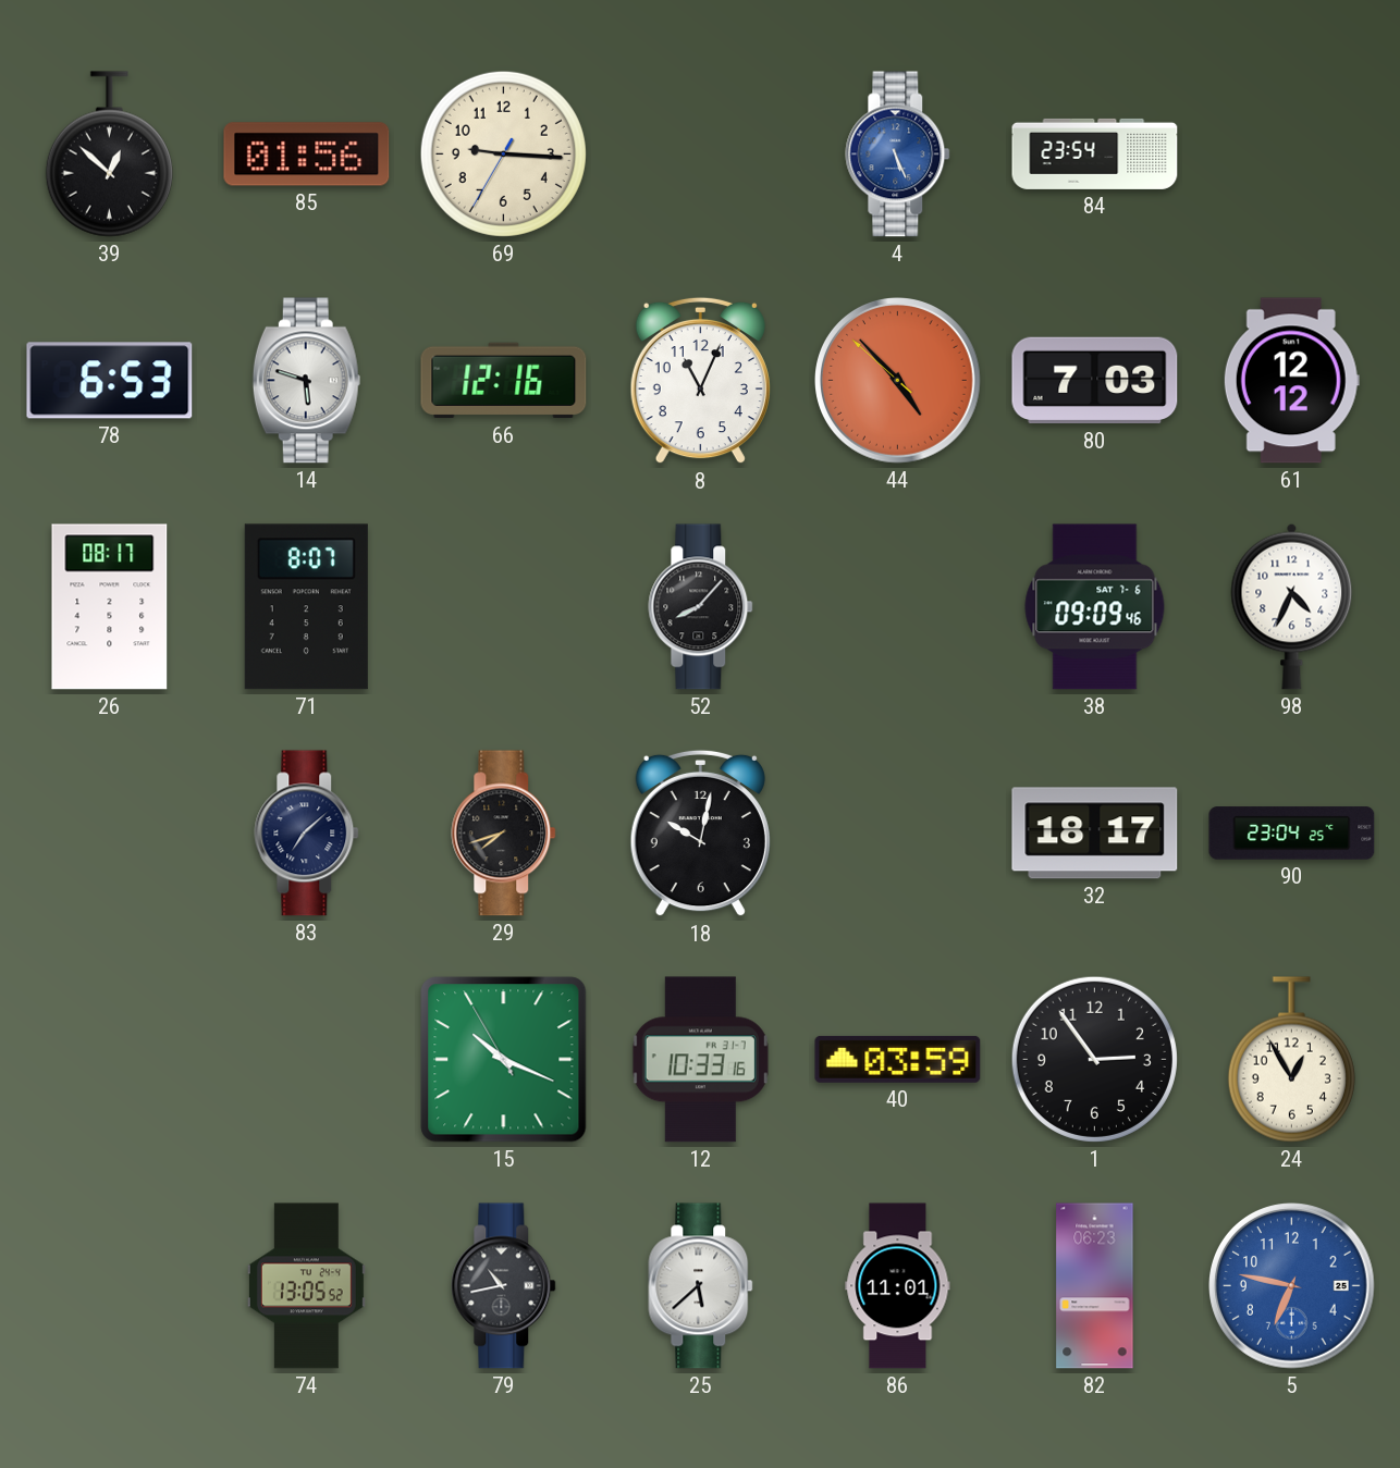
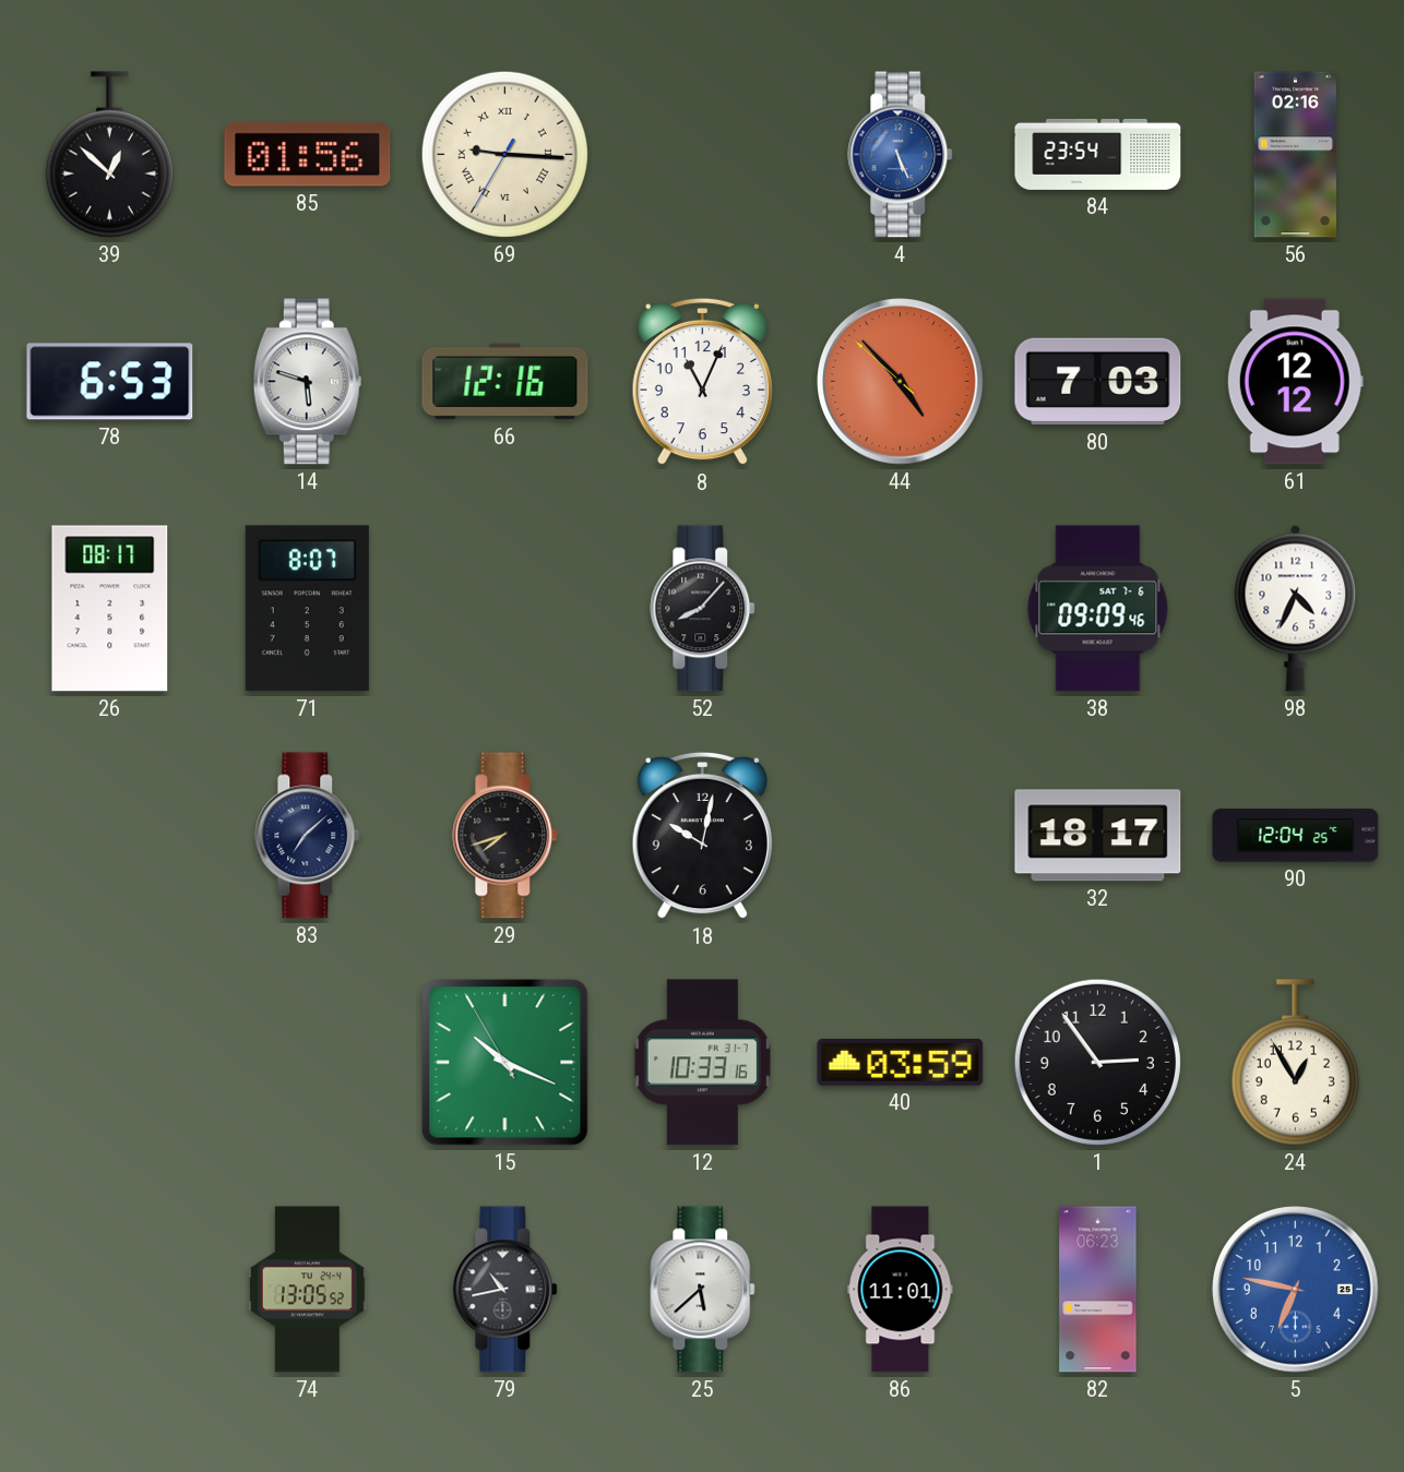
69 numerals: Arabic -> Roman (504, 154)
56: none -> 02:16 (1295, 155)
90: 23:04 -> 12:04 (1296, 836)
